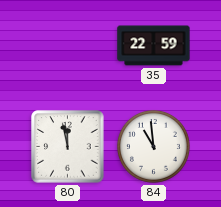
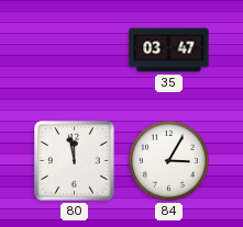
35: 22:59 -> 03:47 (169, 50)
84: 10:59 -> 3:05 (168, 160)
